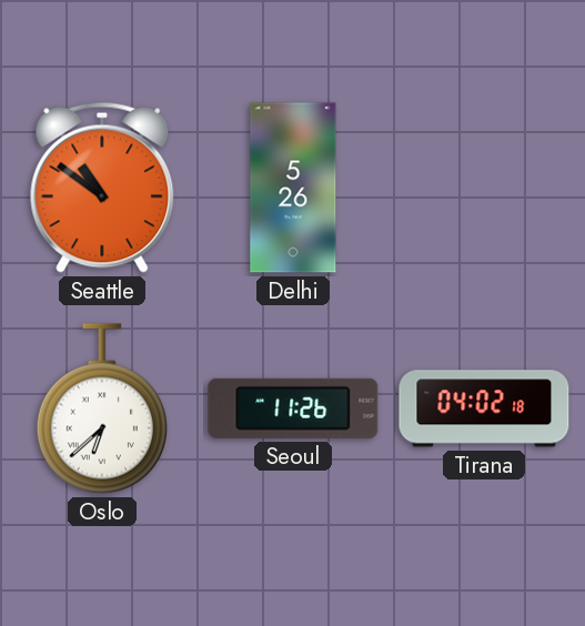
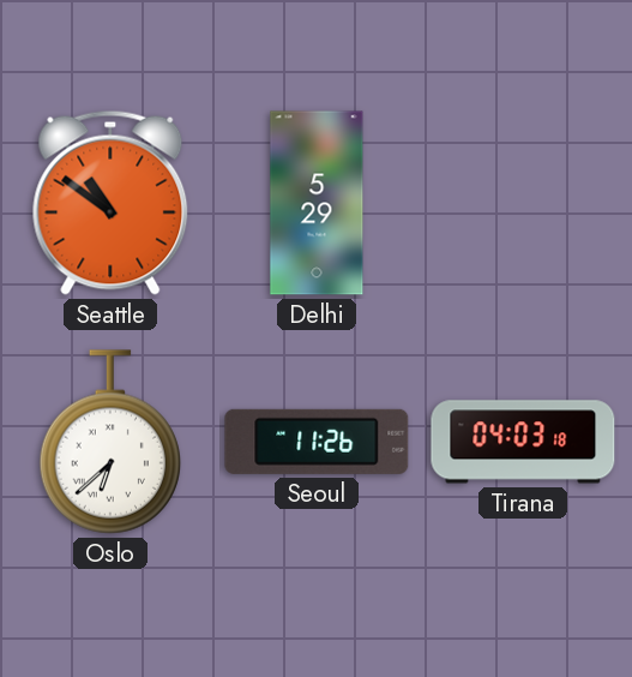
Delhi: 5:26 -> 5:29 (317, 203)
Tirana: 04:02 -> 04:03 (523, 442)
